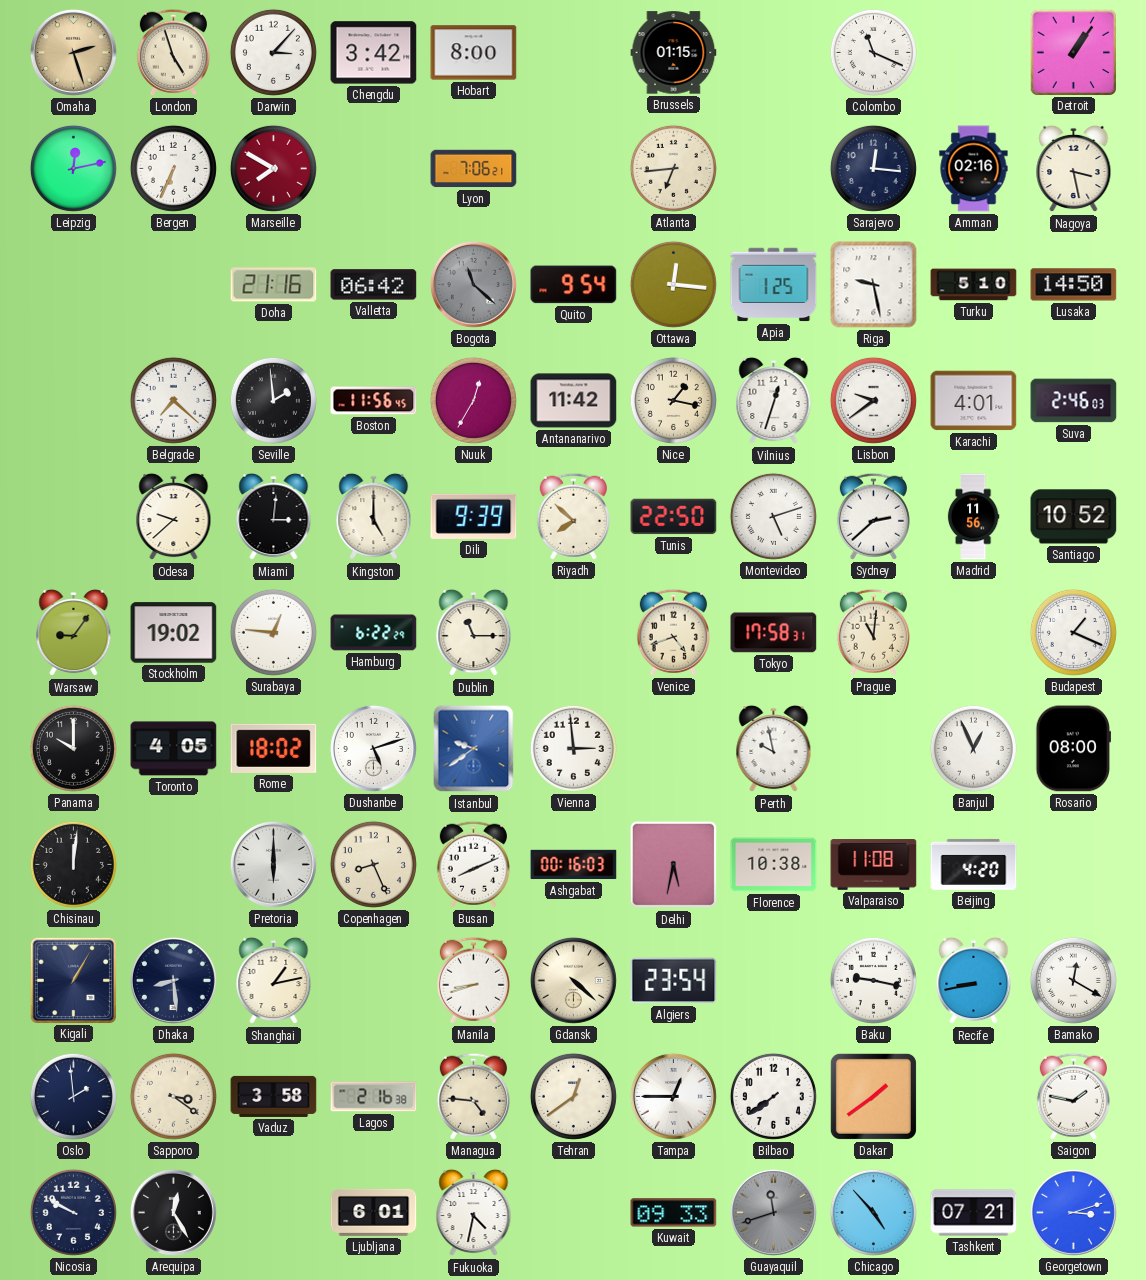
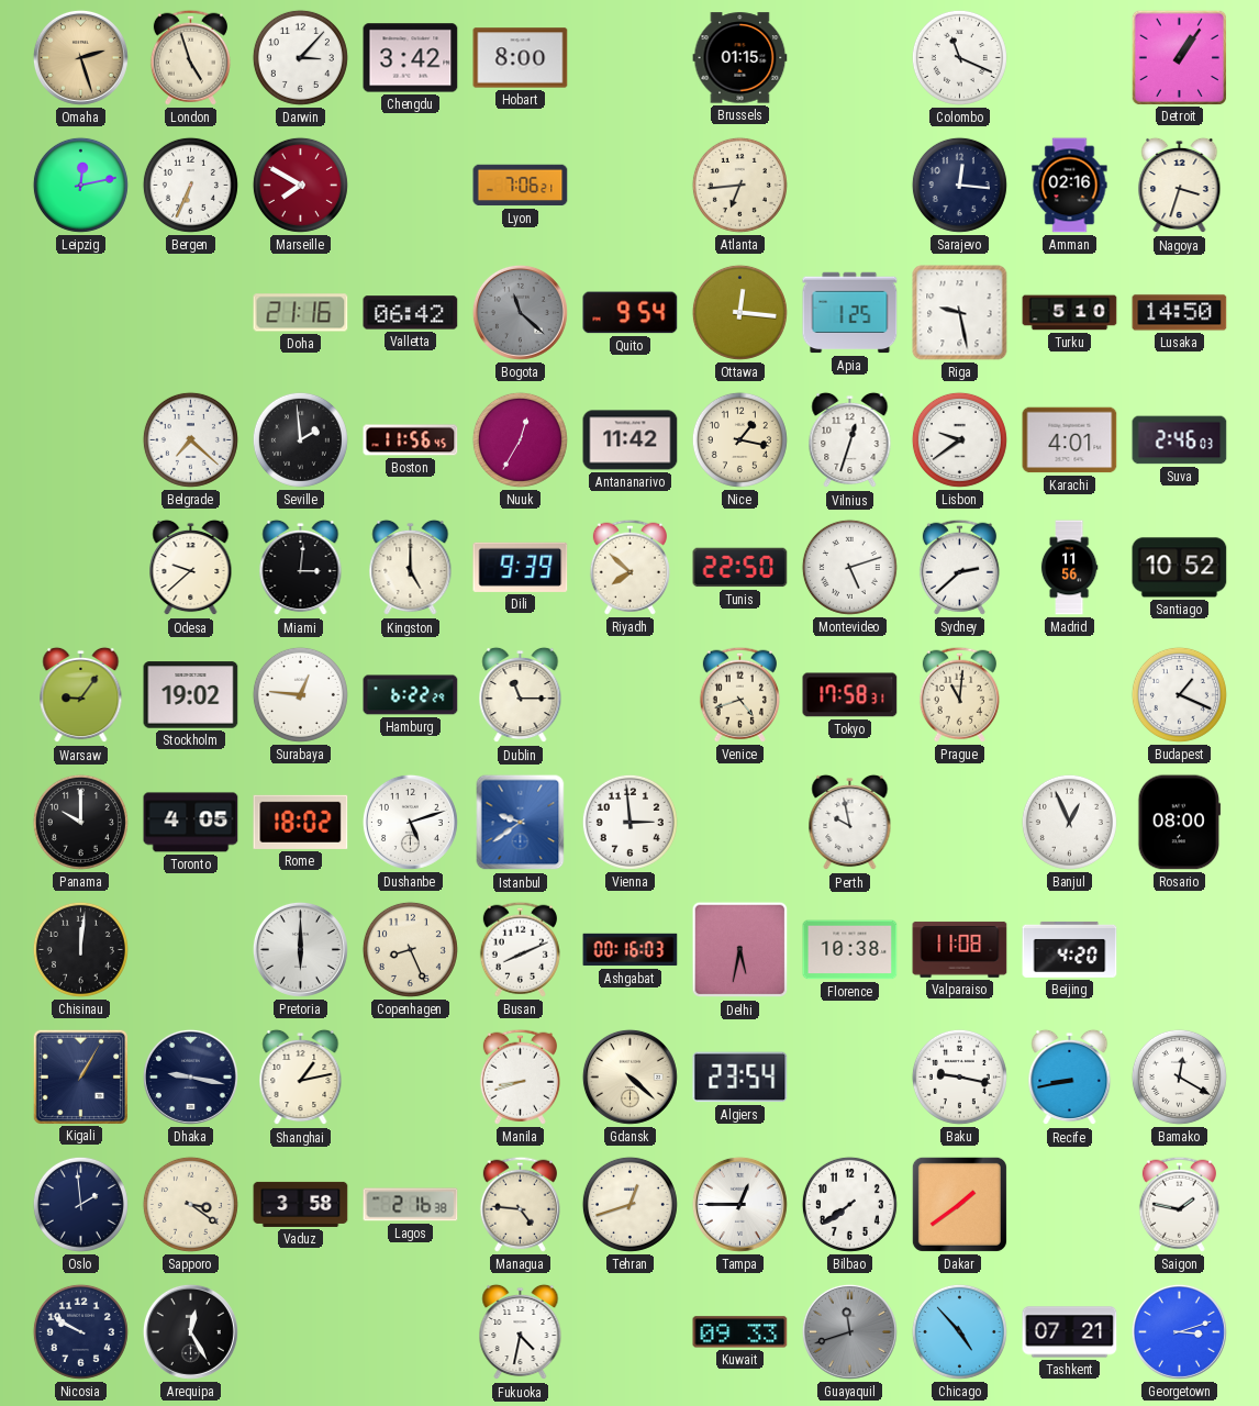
Nagoya: 3:28 -> 3:33 (1180, 186)
Dhaka: 8:29 -> 9:17 (190, 1076)
Tehran: 12:39 -> 12:42 (629, 1204)
Ljubljana: 6:01 -> none (374, 1212)
